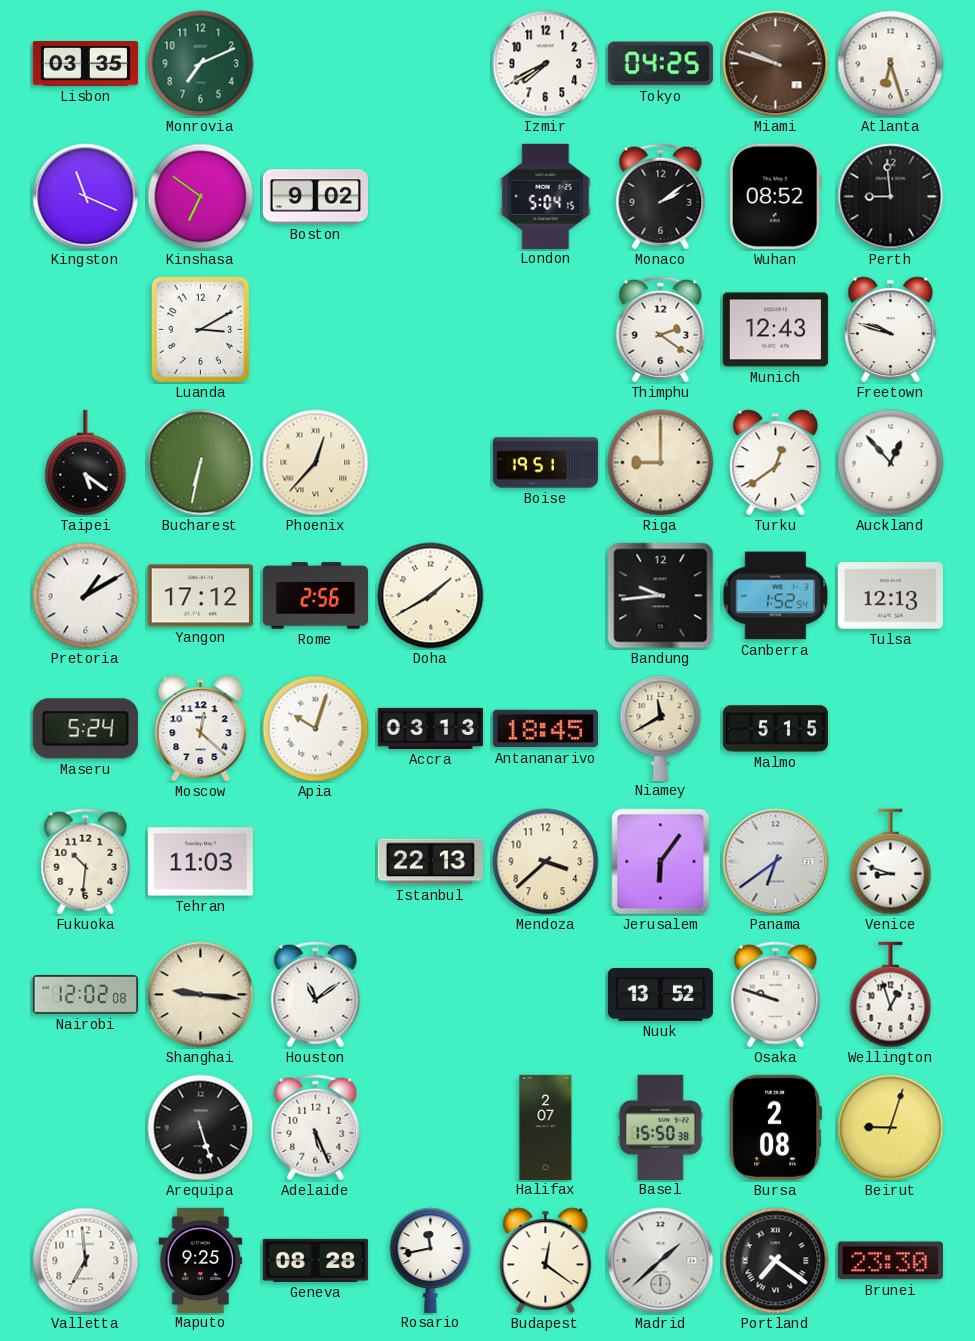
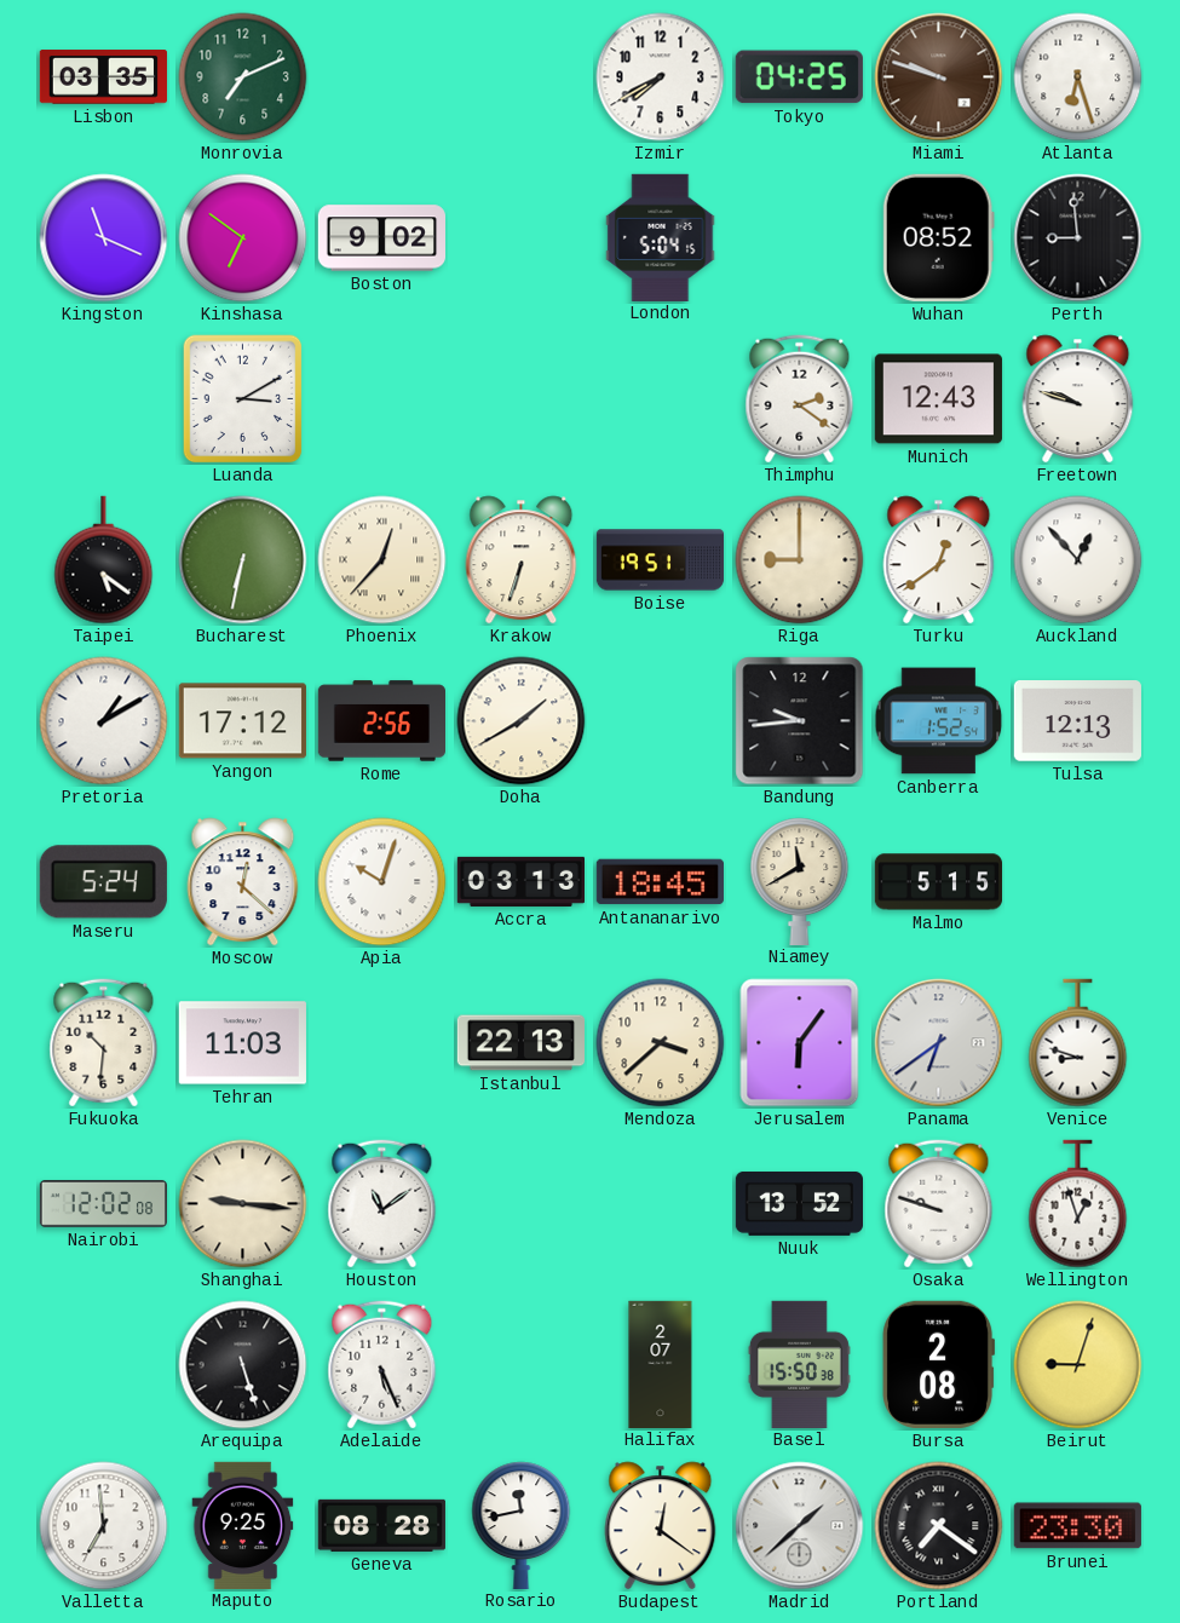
Monaco: 2:09 -> none (661, 197)
Krakow: none -> 6:33 (522, 560)
